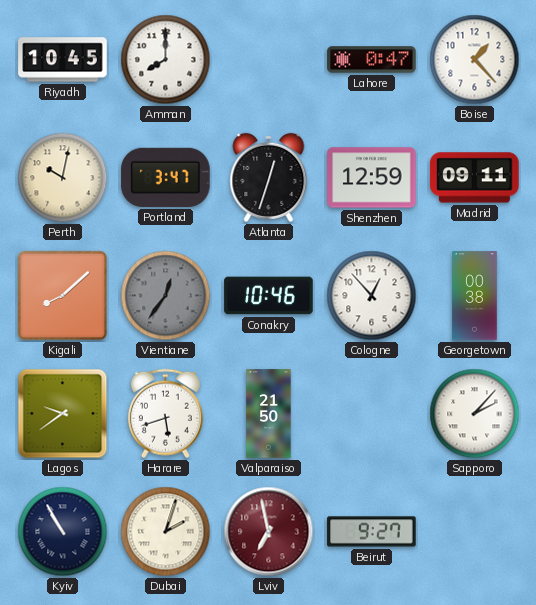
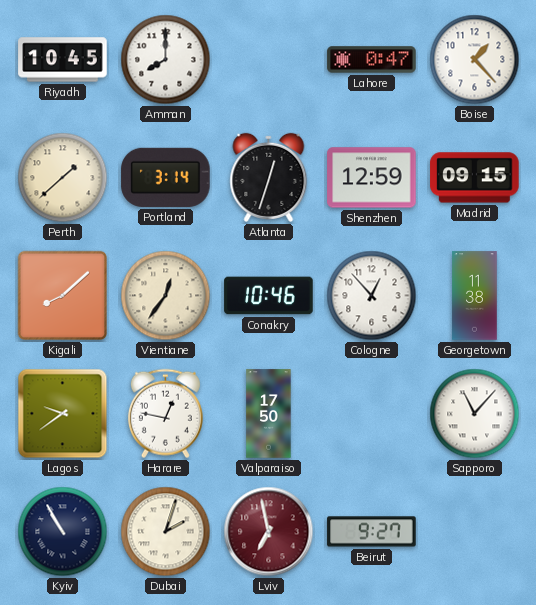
Perth: 10:02 -> 1:38 (63, 178)
Portland: 3:47 -> 3:14 (166, 177)
Madrid: 09:11 -> 09:15 (475, 178)
Vientiane dial: grey -> cream (166, 296)
Georgetown: 00:38 -> 11:38 (475, 296)
Harare: 5:42 -> 12:47 (165, 414)
Valparaiso: 21:50 -> 17:50 (269, 414)
Sapporo: 2:07 -> 11:07 (475, 414)
